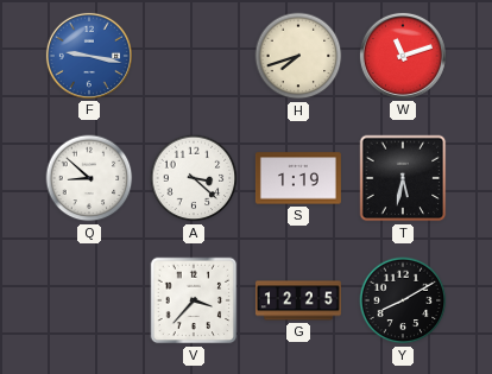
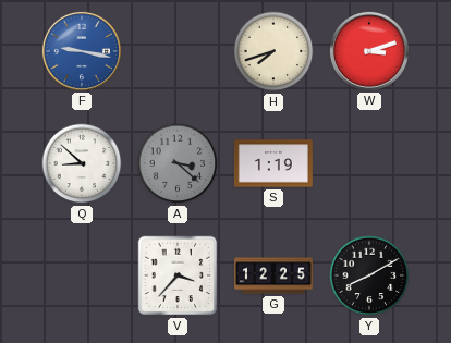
W: 11:12 -> 3:12 (369, 51)
A dial: white -> grey (178, 163)
T: 5:32 -> none (403, 178)
